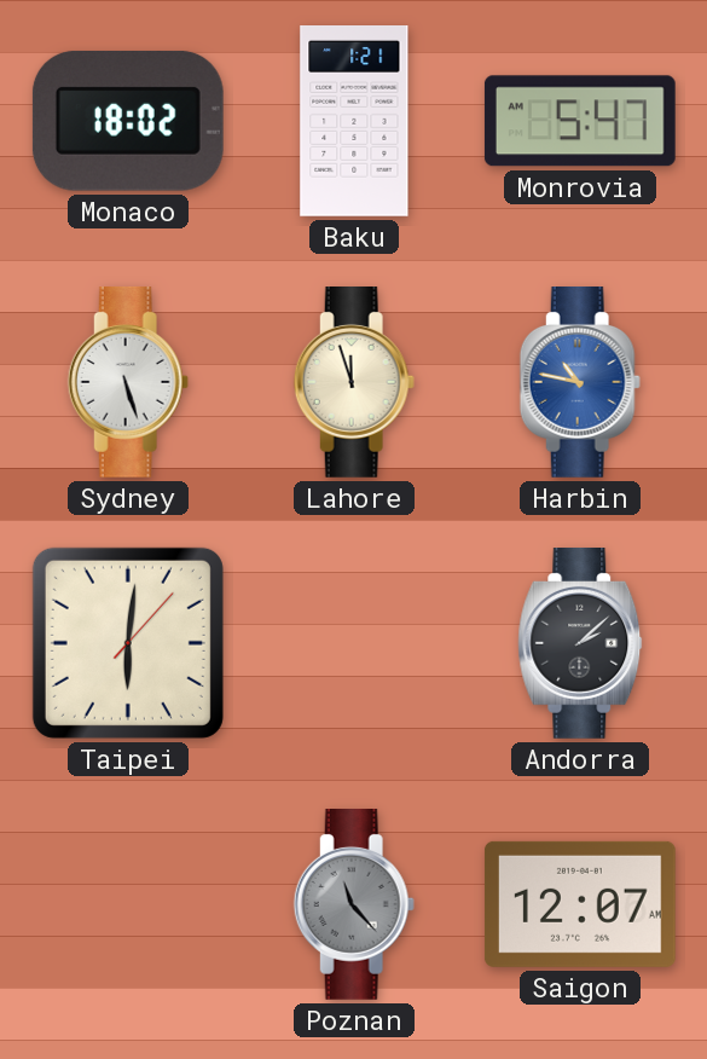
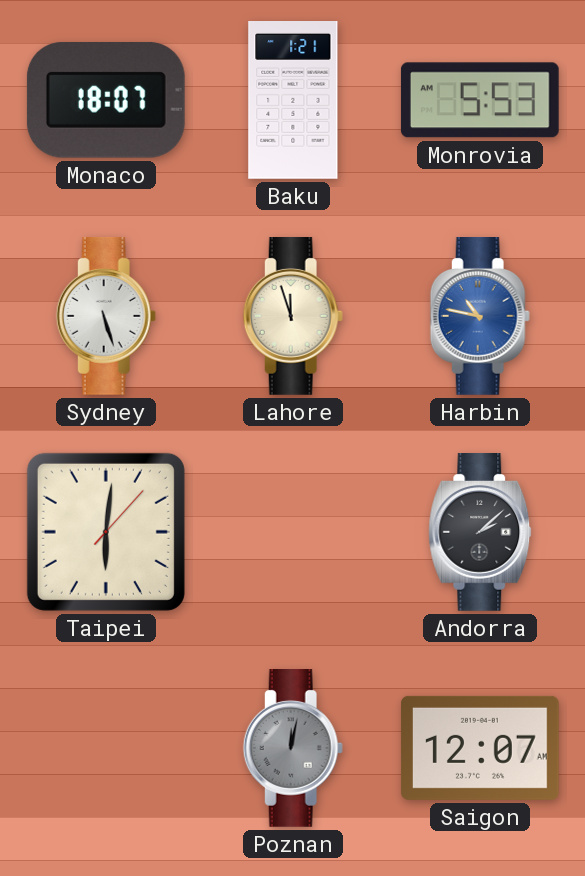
Monaco: 18:02 -> 18:07 (106, 100)
Monrovia: 5:47 -> 5:53 (480, 100)
Poznan: 11:23 -> 12:02 (293, 749)
